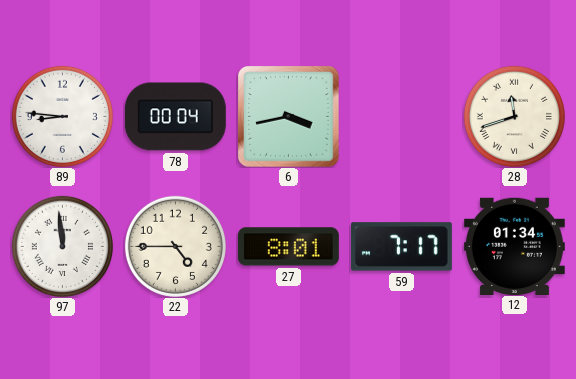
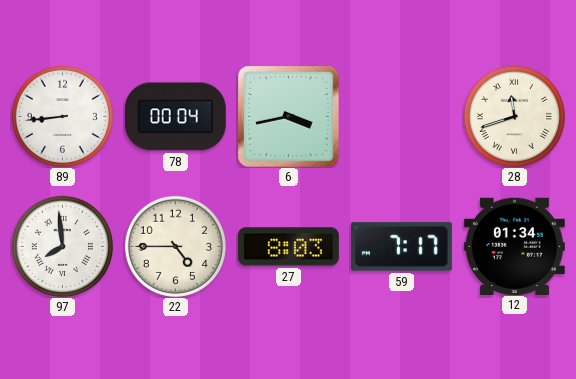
89: 8:46 -> 8:44 (62, 116)
97: 11:59 -> 7:59 (62, 246)
27: 8:01 -> 8:03 (288, 247)
